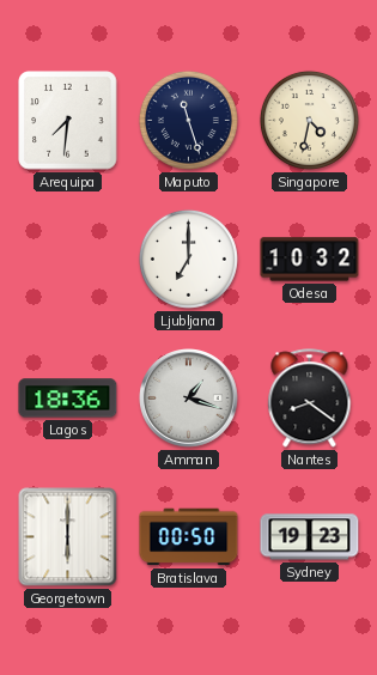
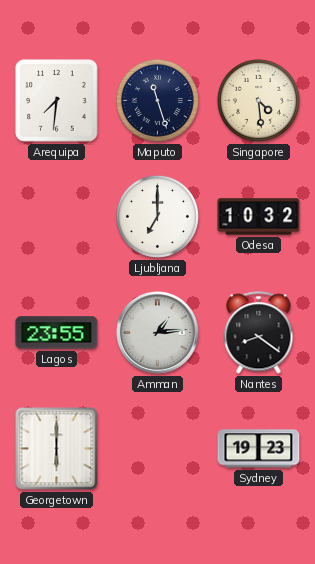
Singapore: 4:32 -> 4:29 (258, 100)
Lagos: 18:36 -> 23:55 (57, 333)
Amman: 1:18 -> 1:14 (158, 333)
Bratislava: 00:50 -> none (189, 537)
